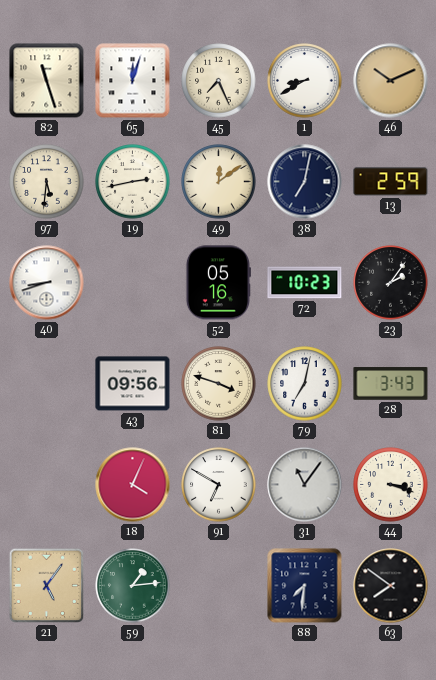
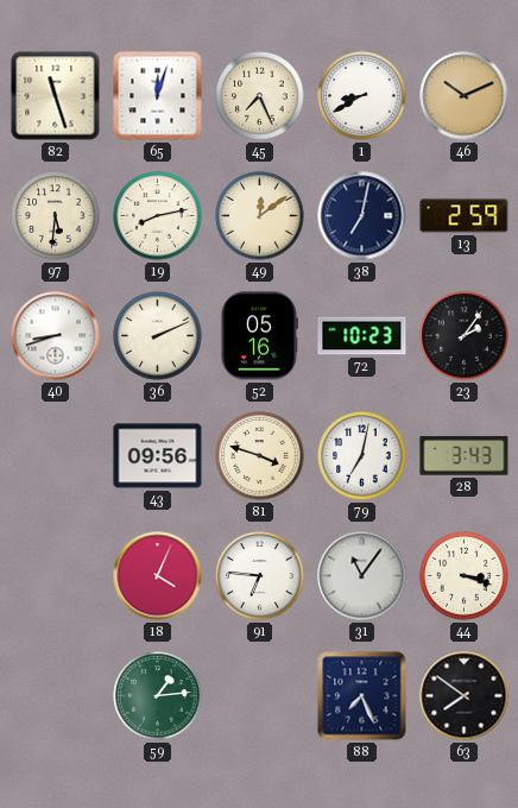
19: 2:43 -> 8:13 (158, 216)
36: none -> 2:11 (158, 336)
91: 6:50 -> 6:46 (260, 576)
21: 5:06 -> none (47, 586)
88: 7:31 -> 7:26 (362, 696)
